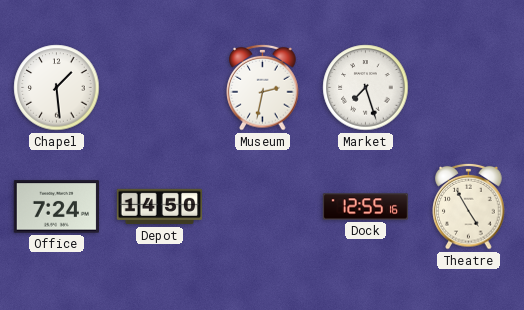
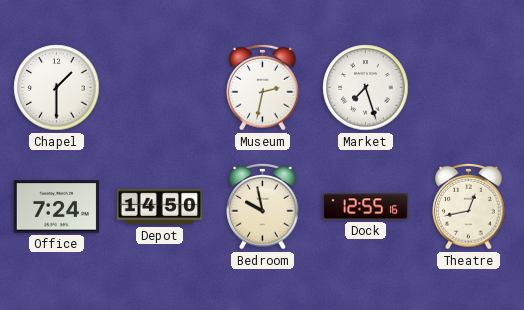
Chapel: 1:29 -> 1:30 (57, 88)
Bedroom: none -> 9:58 (263, 206)
Theatre: 4:55 -> 12:43 (469, 206)
